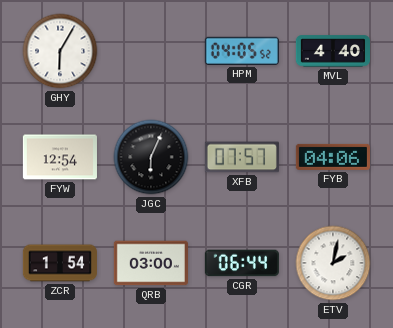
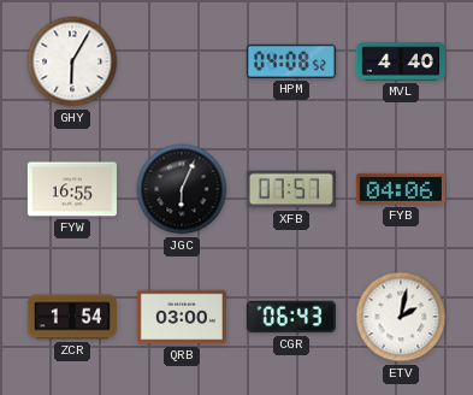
HPM: 04:05 -> 04:08 (291, 61)
FYW: 12:54 -> 16:55 (72, 189)
CGR: 06:44 -> 06:43 (291, 317)
